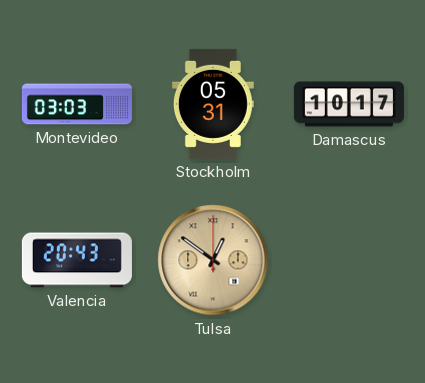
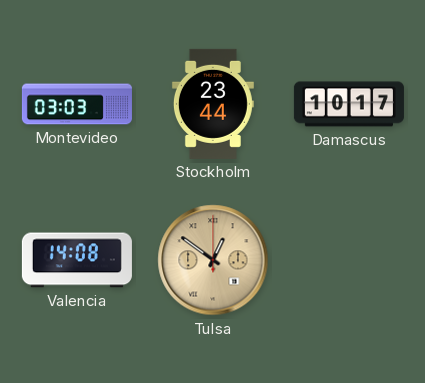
Stockholm: 05:31 -> 23:44 (213, 104)
Valencia: 20:43 -> 14:08 (77, 260)
